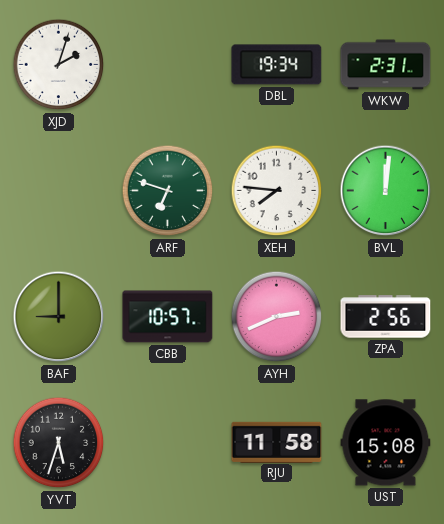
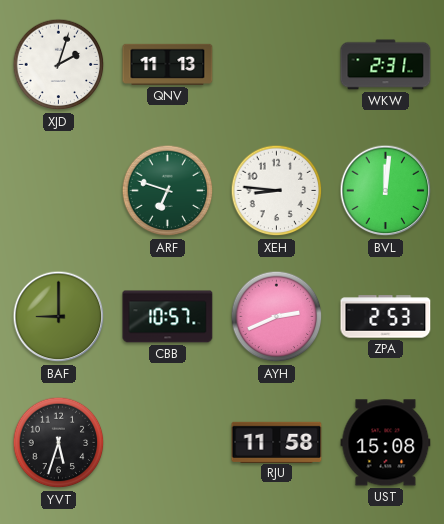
QNV: none -> 11:13 (168, 64)
DBL: 19:34 -> none (277, 65)
XEH: 7:46 -> 8:46 (277, 191)
ZPA: 2:56 -> 2:53 (386, 317)
